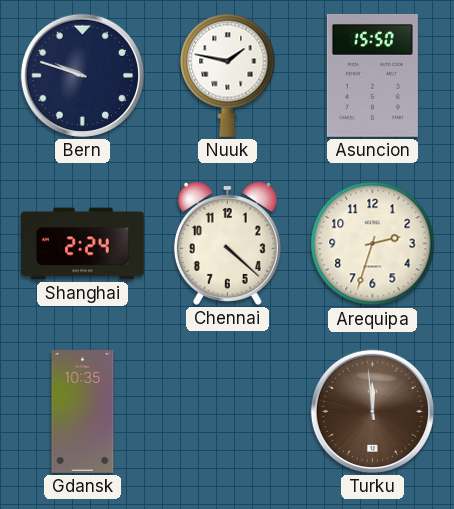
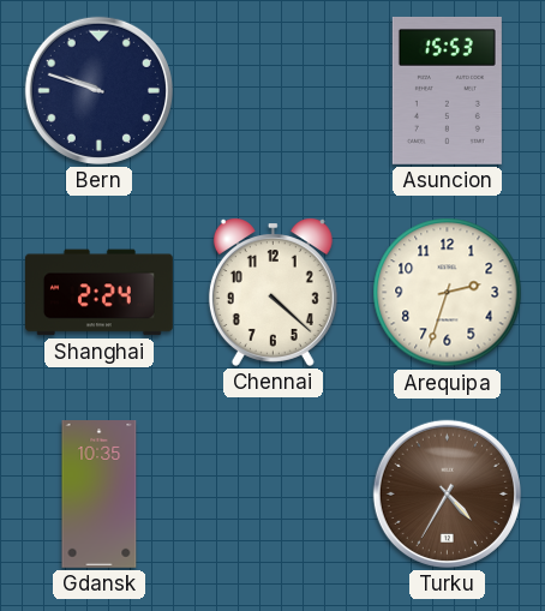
Nuuk: 1:47 -> none (228, 75)
Asuncion: 15:50 -> 15:53 (447, 90)
Turku: 11:59 -> 4:35 (447, 493)
